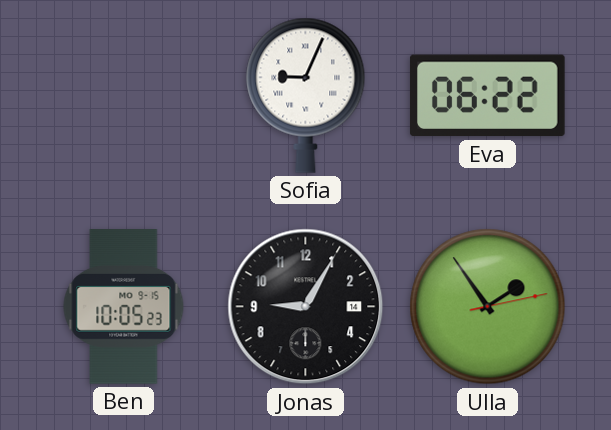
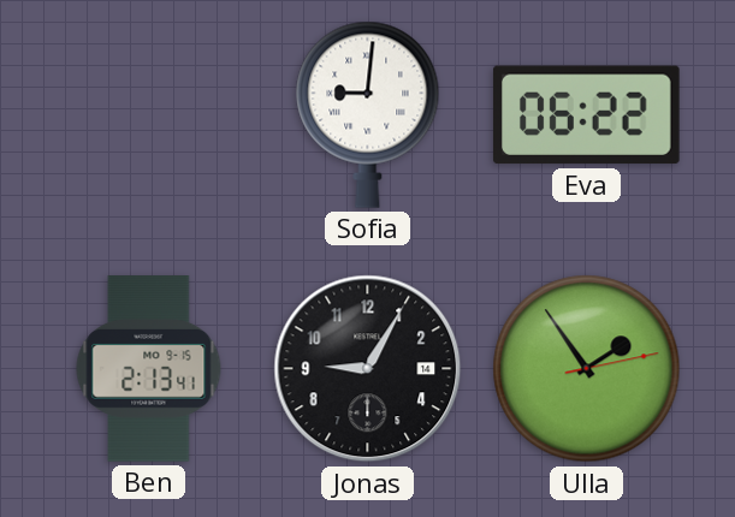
Sofia: 9:04 -> 9:01 (368, 114)
Ben: 10:05 -> 2:13 (149, 369)
